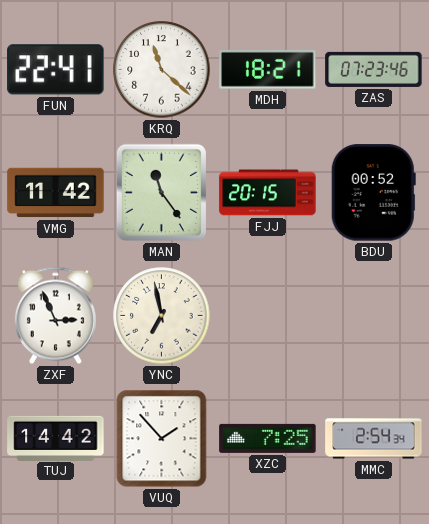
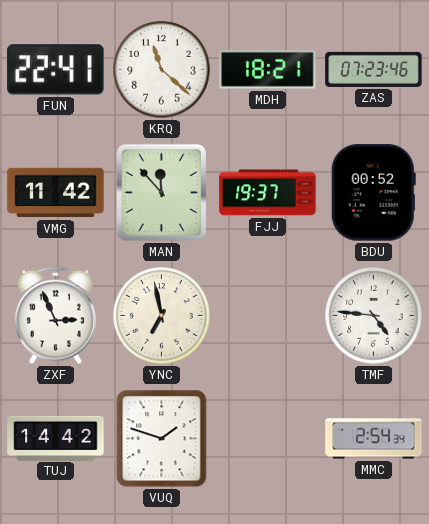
MAN: 11:24 -> 11:53 (161, 192)
FJJ: 20:15 -> 19:37 (268, 193)
TMF: none -> 4:46 (374, 316)
VUQ: 1:53 -> 1:48 (162, 439)
XZC: 7:25 -> none (268, 438)
